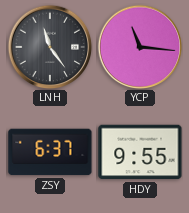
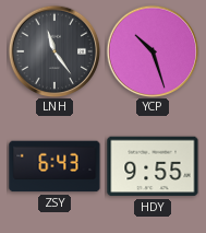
YCP: 11:16 -> 10:27 (153, 51)
ZSY: 6:37 -> 6:43 (54, 166)
